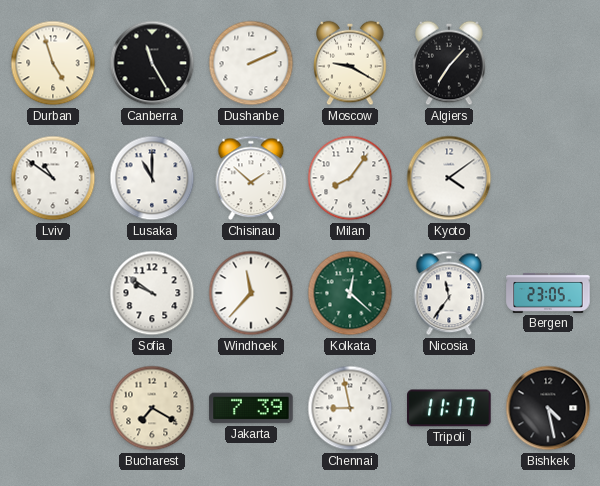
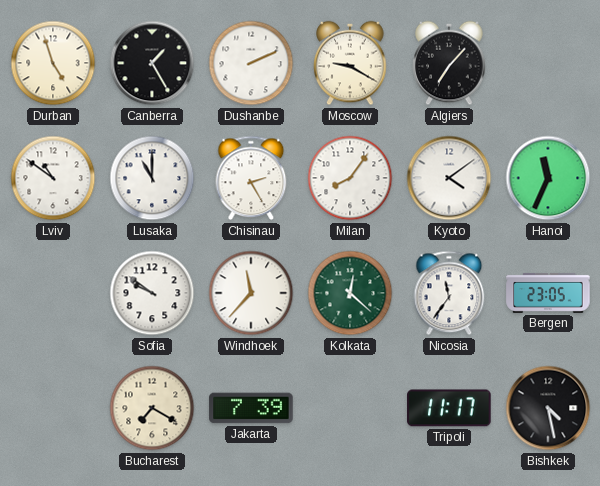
Canberra: 11:25 -> 1:25 (152, 63)
Chisinau: 1:52 -> 2:25 (251, 178)
Hanoi: none -> 11:34 (548, 178)
Chennai: 8:58 -> none (350, 408)
